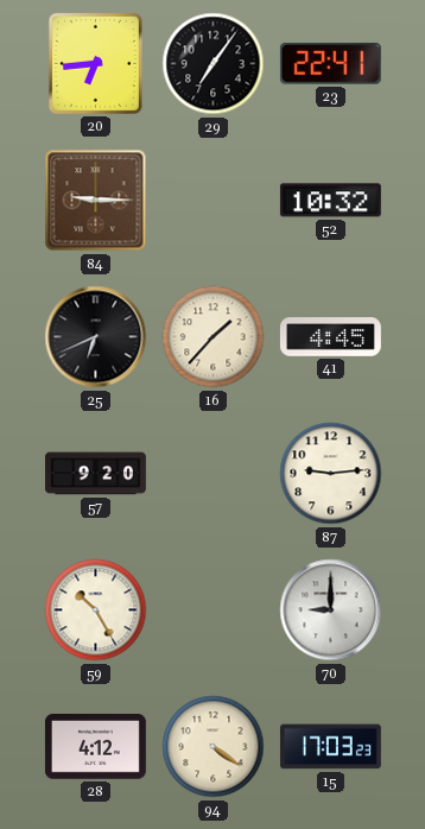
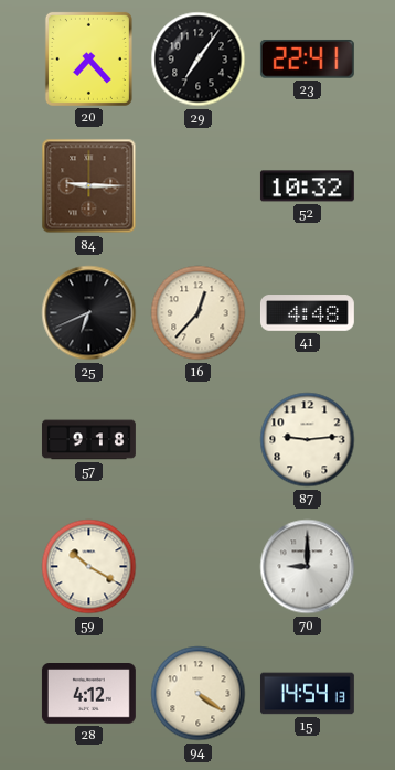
20: 6:44 -> 7:23 (88, 58)
16: 1:37 -> 12:37 (199, 313)
41: 4:45 -> 4:48 (307, 313)
57: 9:20 -> 9:18 (89, 440)
59: 10:25 -> 10:20 (89, 567)
15: 17:03 -> 14:54 (307, 694)
